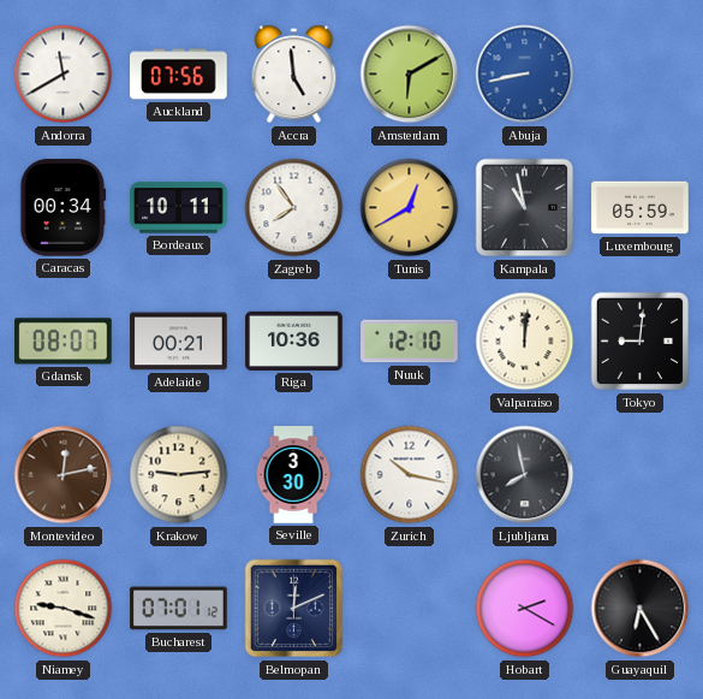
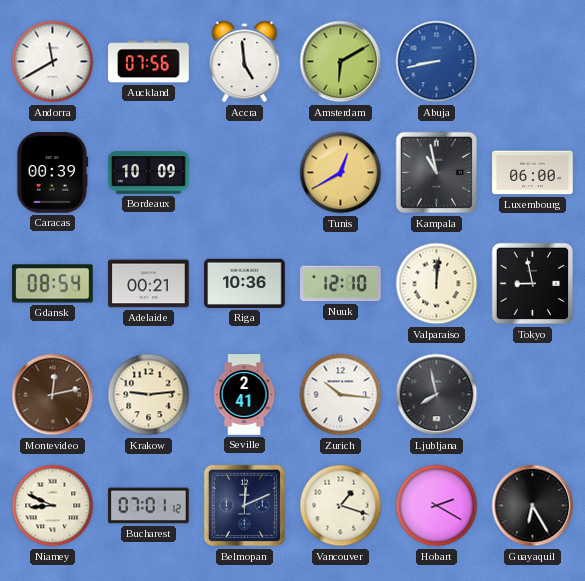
Caracas: 00:34 -> 00:39 (53, 173)
Bordeaux: 10:11 -> 10:09 (149, 173)
Zagreb: 7:54 -> none (294, 208)
Luxembourg: 05:59 -> 06:00 (533, 173)
Gdansk: 08:07 -> 08:54 (53, 284)
Tokyo: 9:01 -> 8:58 (533, 284)
Seville: 3:30 -> 2:41 (244, 395)
Zurich: 10:17 -> 10:16 (341, 395)
Niamey: 9:18 -> 8:49 (53, 506)
Vancouver: none -> 1:18 (341, 506)
